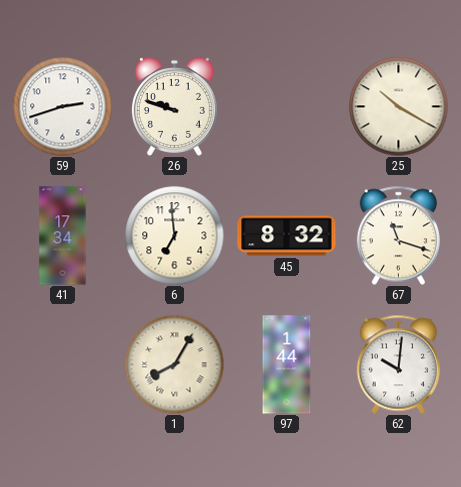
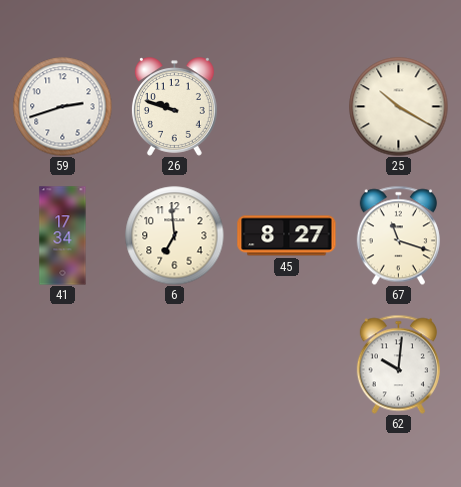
45: 8:32 -> 8:27 (287, 236)
1: 8:05 -> none (175, 365)
97: 1:44 -> none (287, 365)
